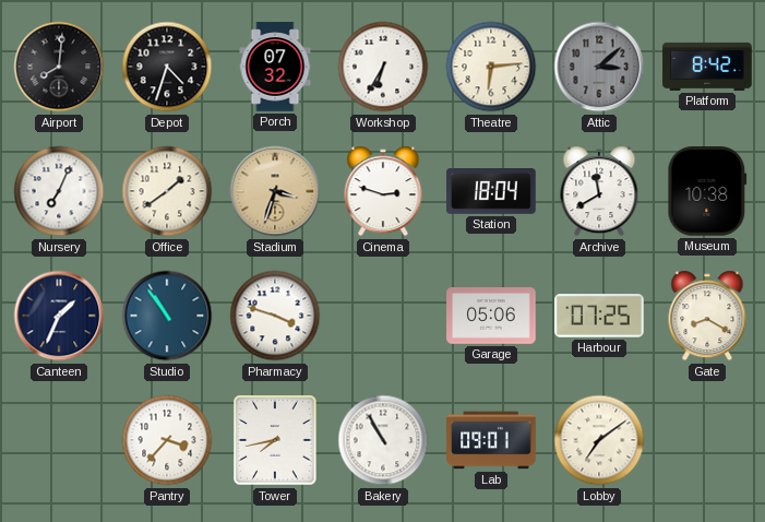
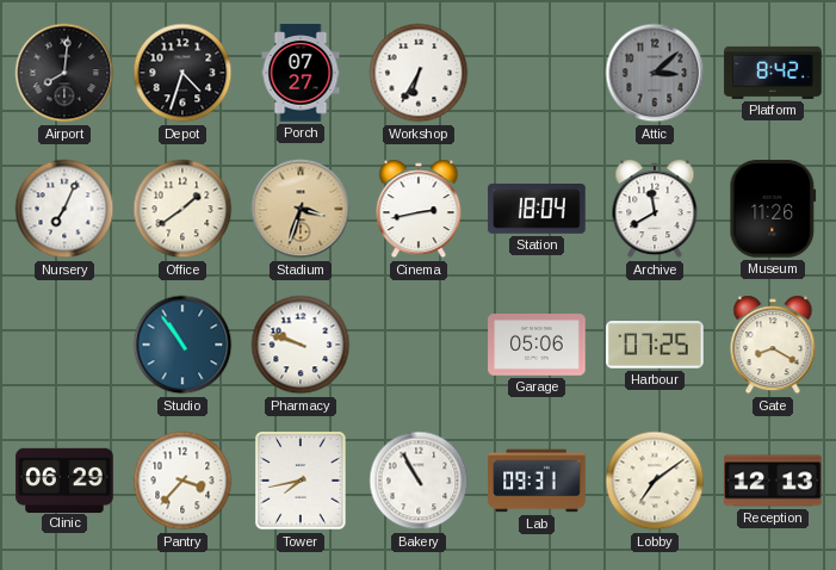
Porch: 07:32 -> 07:27 (301, 73)
Theatre: 6:14 -> none (491, 67)
Cinema: 2:48 -> 2:43 (419, 209)
Museum: 10:38 -> 11:26 (773, 209)
Canteen: 1:34 -> none (59, 316)
Pharmacy: 3:48 -> 9:48 (301, 345)
Clinic: none -> 06:29 (64, 479)
Lab: 09:01 -> 09:31 (537, 481)
Reception: none -> 12:13 (773, 481)
